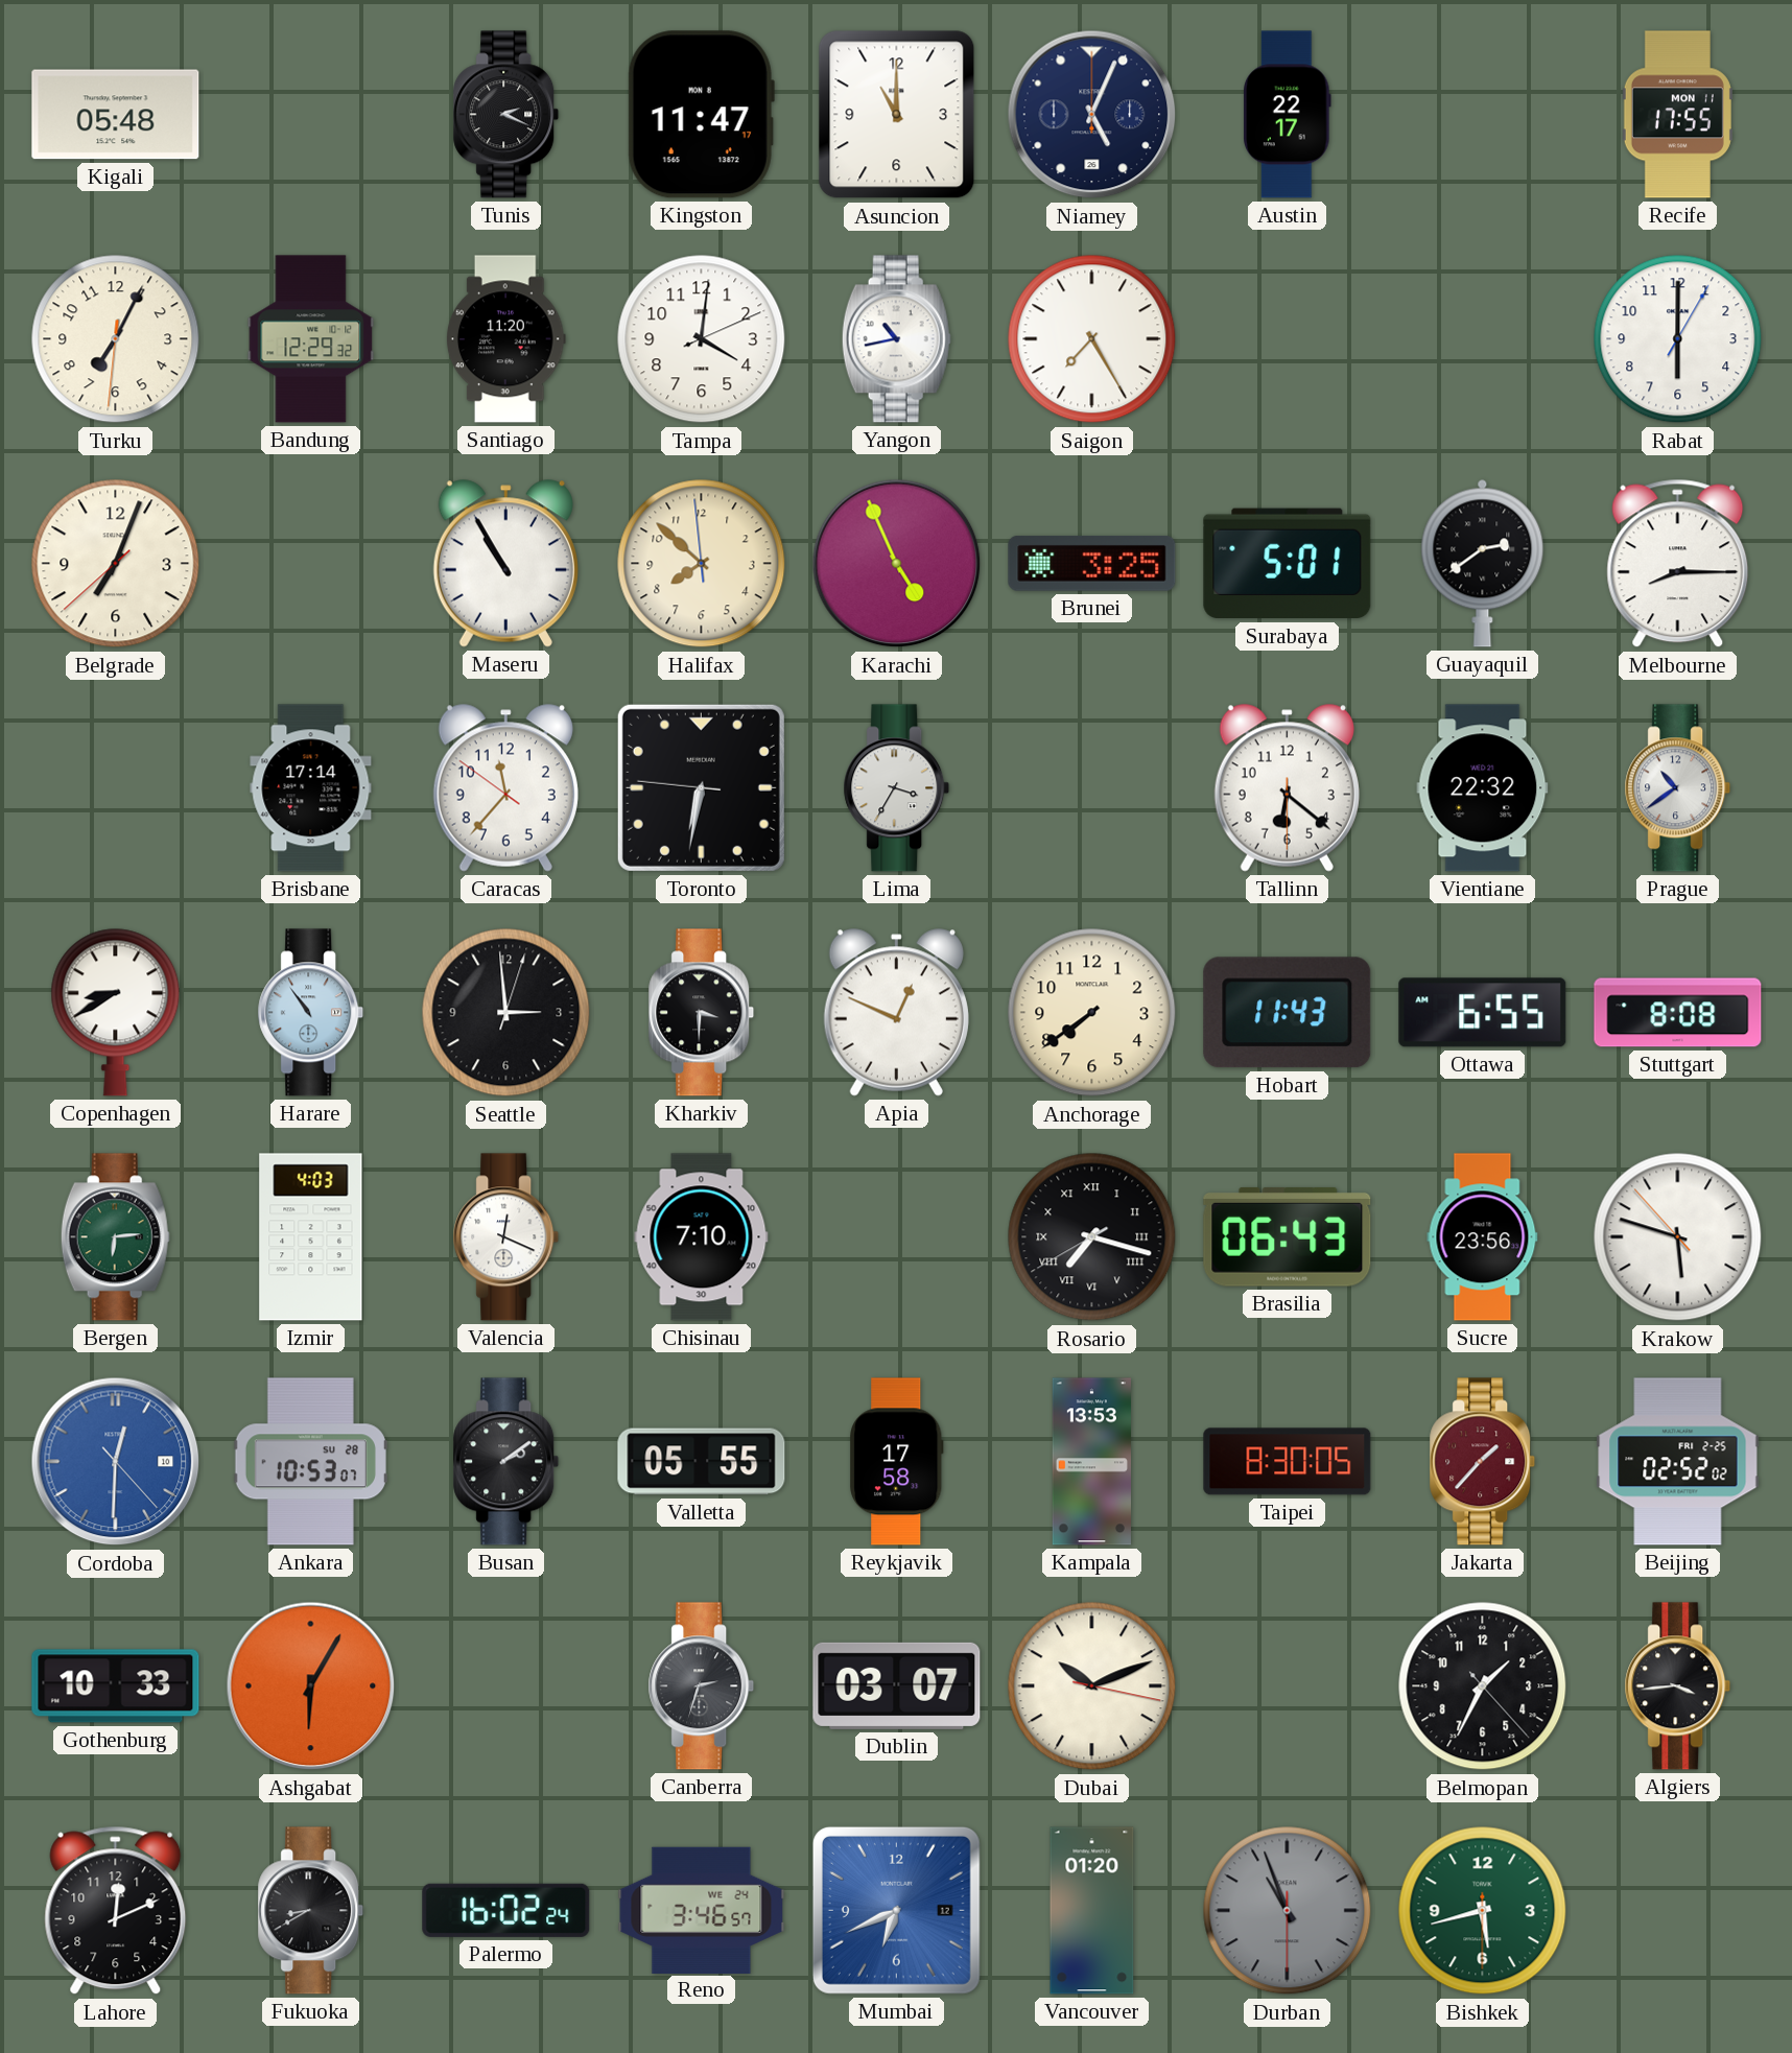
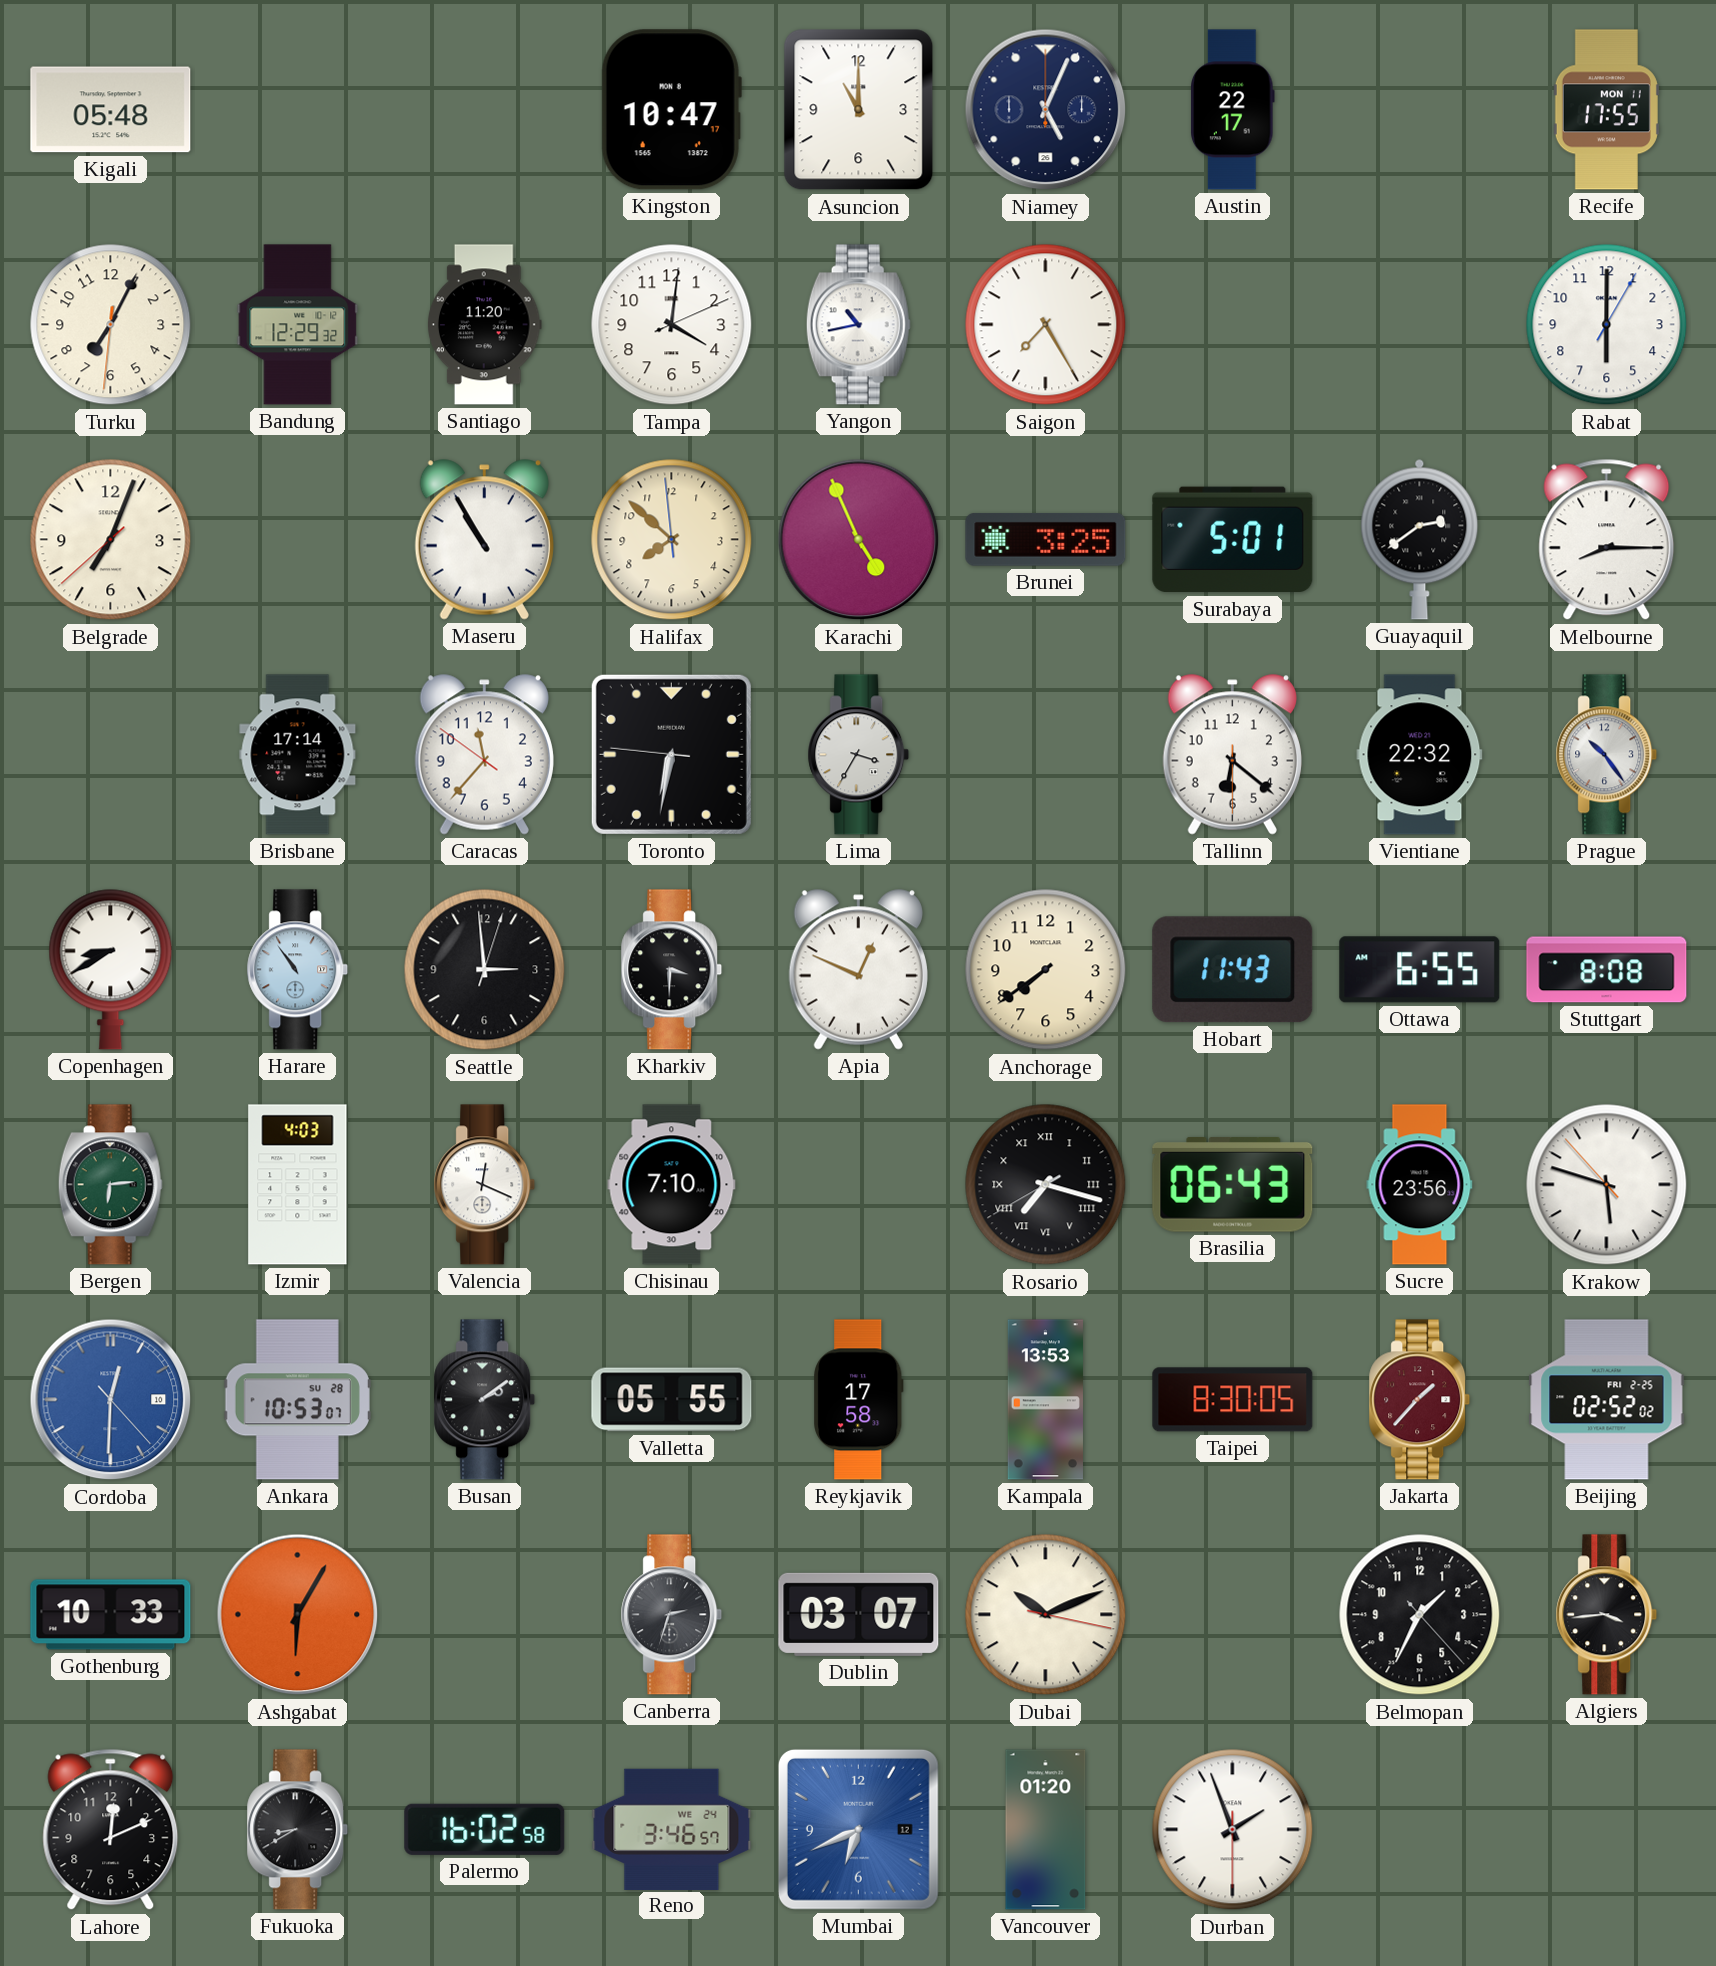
Tunis: 2:19 -> none (506, 115)
Kingston: 11:47 -> 10:47 (671, 110)
Prague: 10:39 -> 10:24 (1607, 755)
Palermo: 16:02:24 -> 16:02:58 (485, 1829)
Durban: 10:56 -> 1:56 (1233, 1830)
Durban dial: grey -> white (1233, 1830)
Bishkek: 5:42 -> none (1483, 1911)
